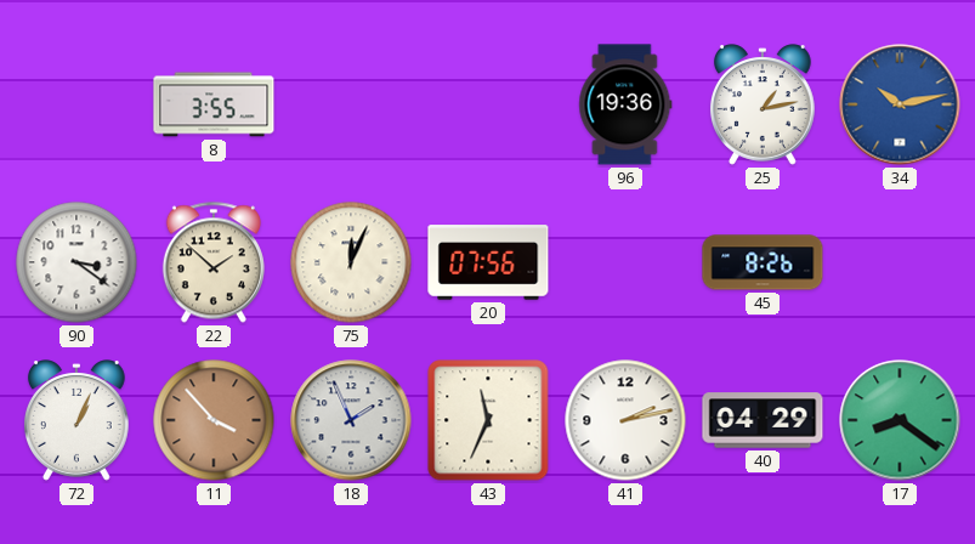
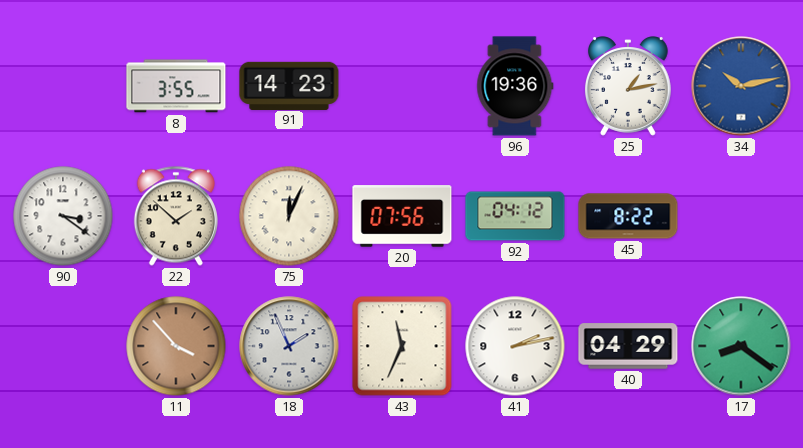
91: none -> 14:23 (289, 85)
92: none -> 04:12 (515, 216)
45: 8:26 -> 8:22 (628, 216)
72: 1:04 -> none (76, 420)
